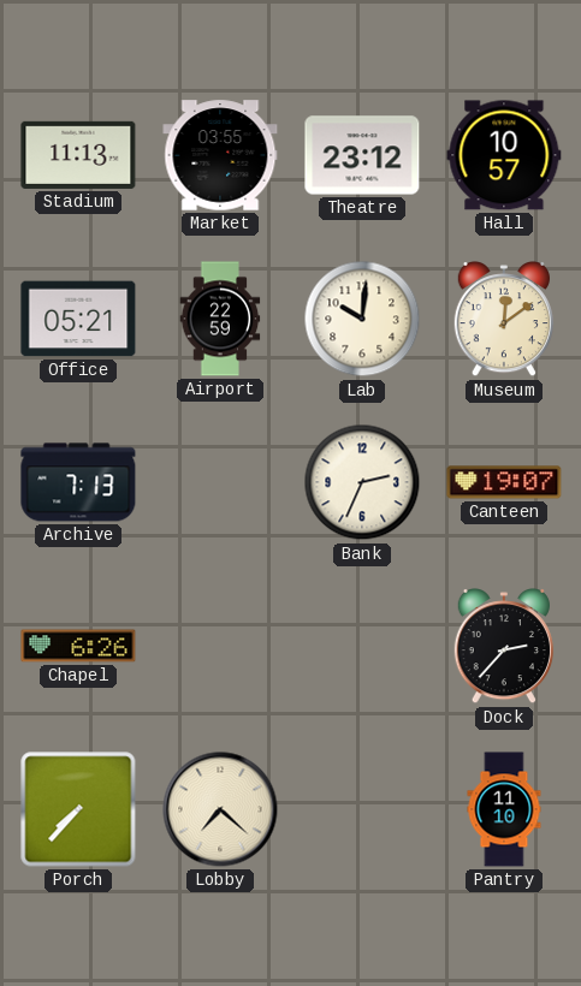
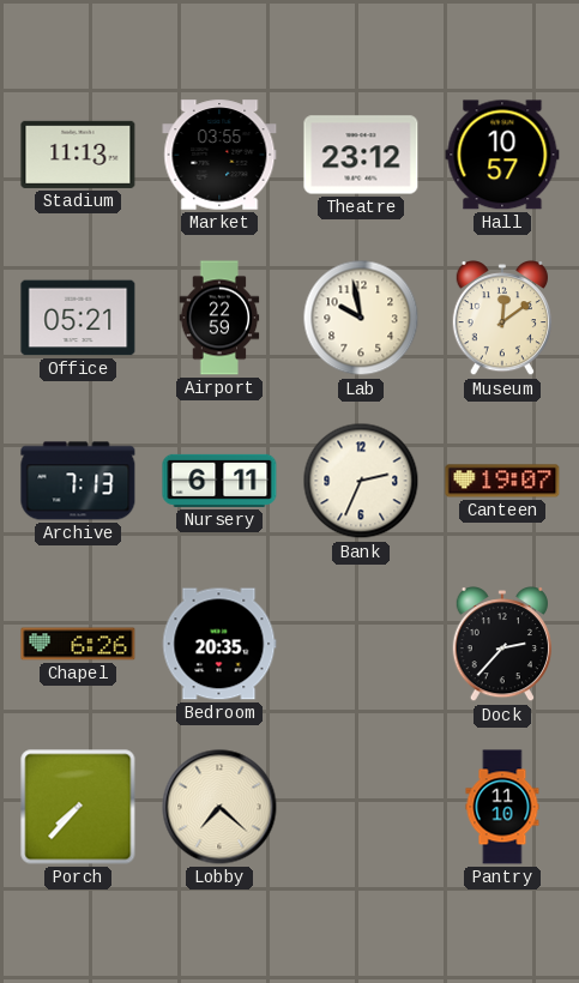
Lab: 10:01 -> 9:58 (361, 318)
Nursery: none -> 6:11 (219, 481)
Bedroom: none -> 20:35 (219, 644)
